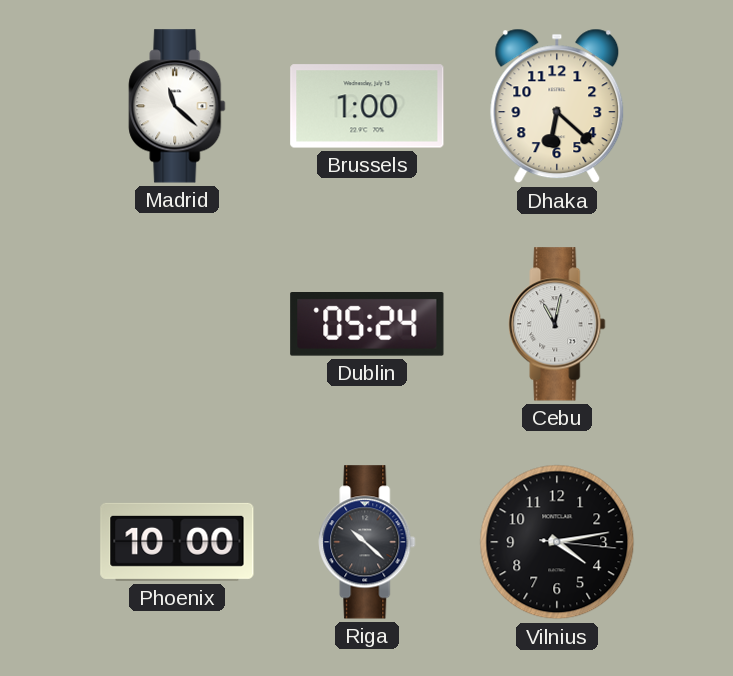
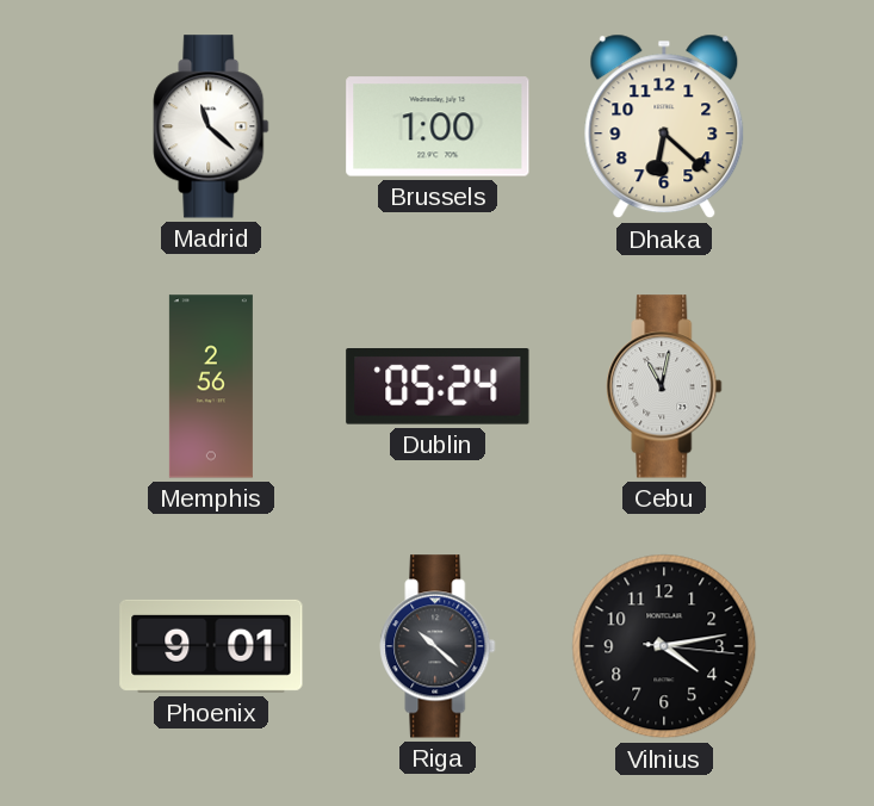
Memphis: none -> 2:56 (211, 386)
Phoenix: 10:00 -> 9:01 (211, 646)
